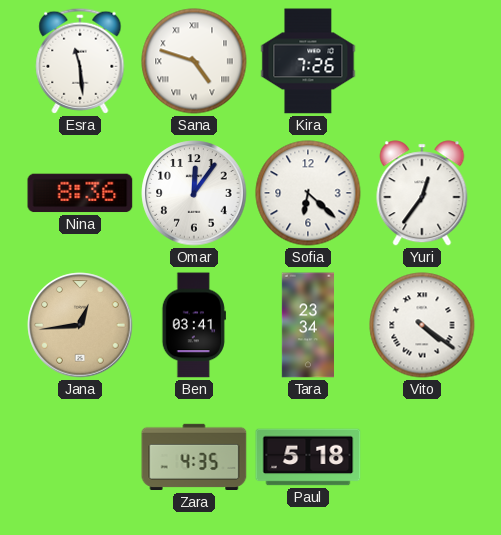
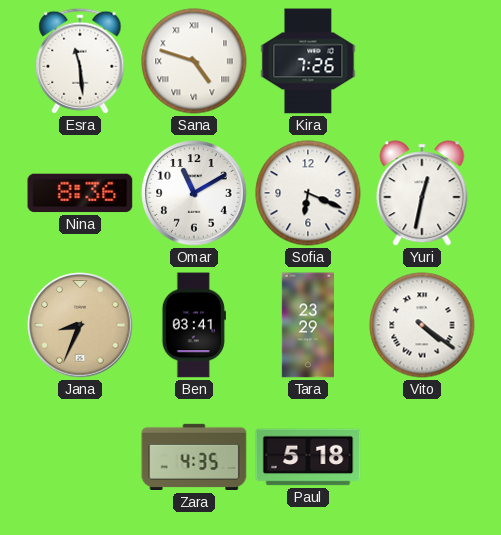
Omar: 12:06 -> 11:10 (194, 193)
Sofia: 6:22 -> 6:19 (308, 193)
Yuri: 12:36 -> 12:32 (422, 193)
Jana: 12:44 -> 8:34 (80, 325)
Tara: 23:34 -> 23:29 (307, 325)
